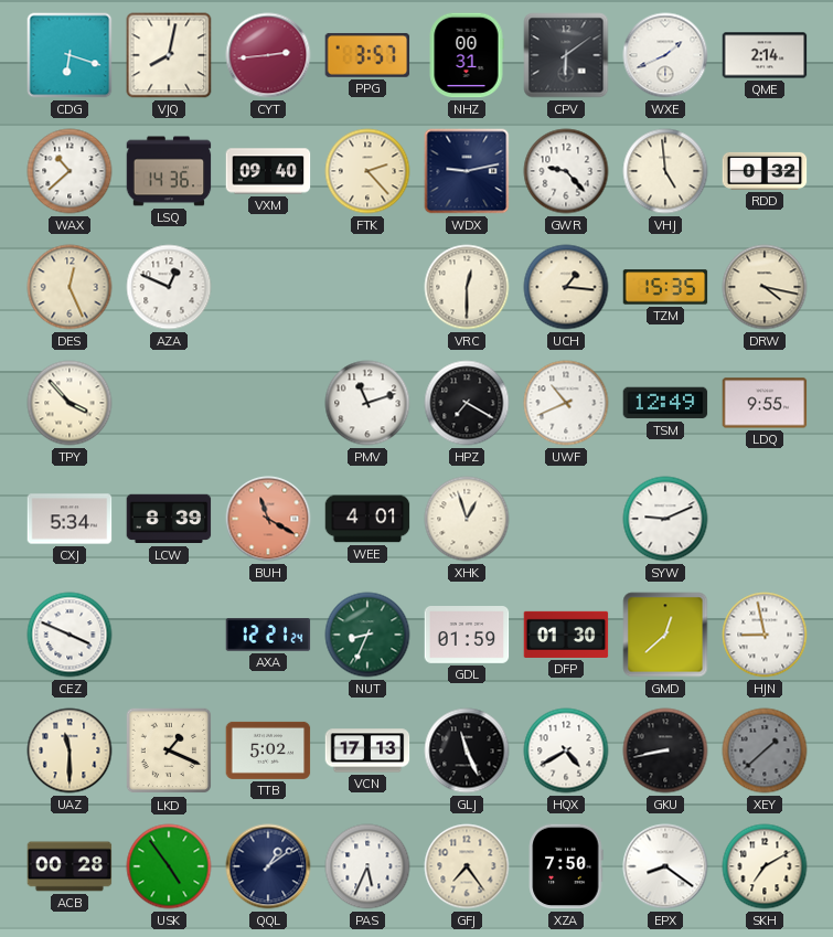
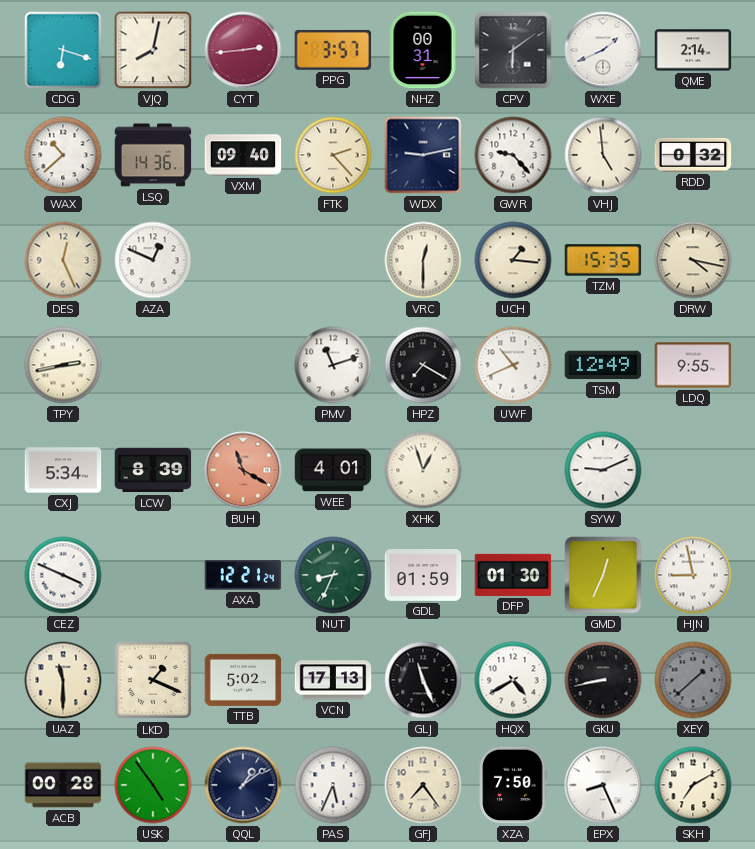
TPY: 3:53 -> 2:43 (63, 365)
GMD: 12:38 -> 12:34 (603, 575)
EPX: 8:21 -> 8:26 (603, 785)
